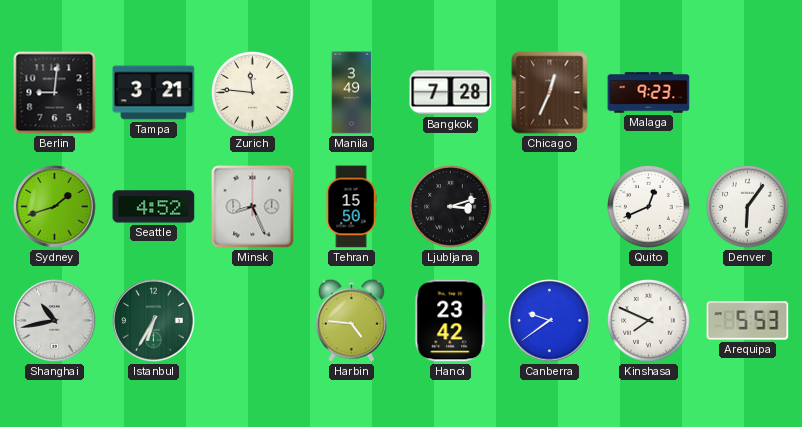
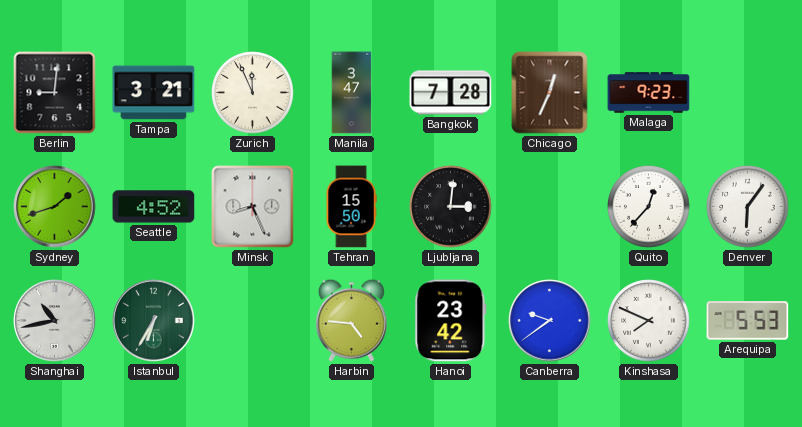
Zurich: 11:46 -> 11:56 (253, 93)
Manila: 3:49 -> 3:47 (352, 93)
Ljubljana: 3:12 -> 3:01 (451, 207)
Quito: 12:41 -> 12:37 (649, 207)
